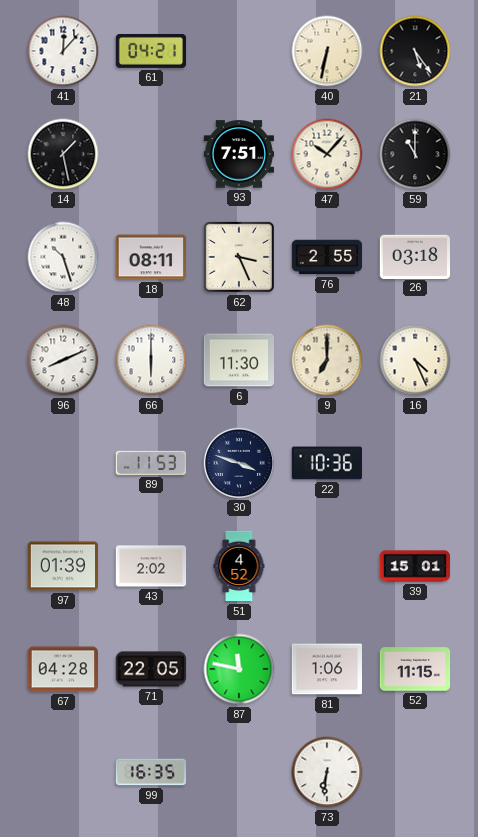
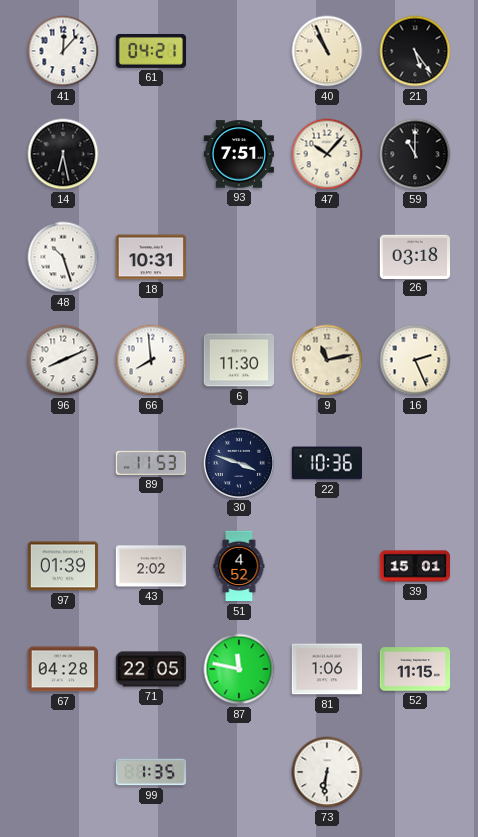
40: 6:32 -> 10:56 (327, 51)
14: 1:28 -> 6:28 (63, 154)
18: 08:11 -> 10:31 (151, 257)
62: 3:26 -> none (239, 257)
76: 2:55 -> none (327, 257)
66: 6:00 -> 7:59 (151, 360)
9: 7:00 -> 11:13 (327, 360)
16: 4:26 -> 2:26 (415, 360)
99: 16:35 -> 1:35 (151, 772)
